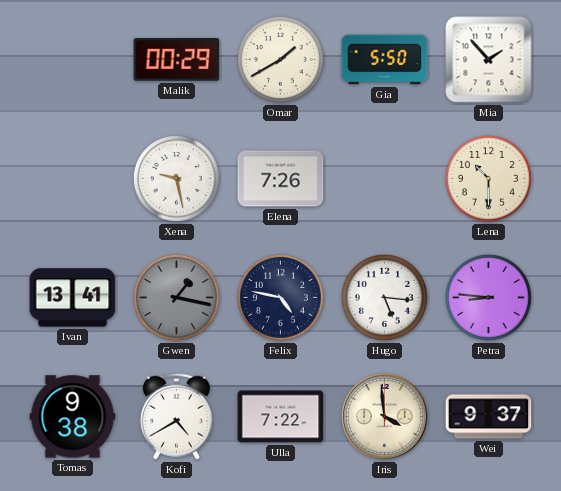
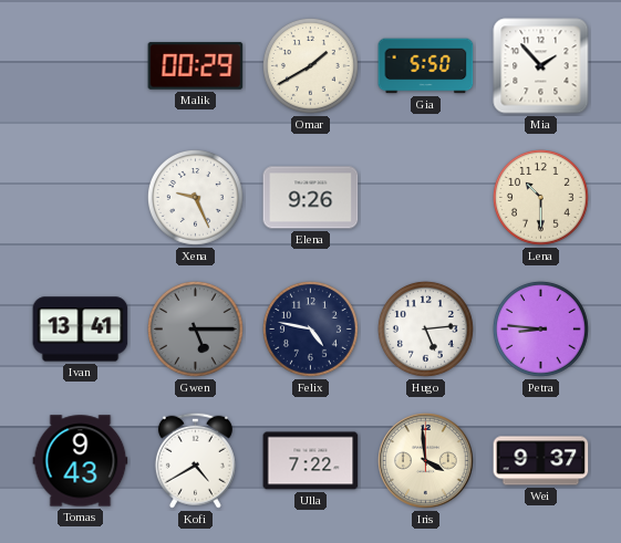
Xena: 9:28 -> 9:26 (195, 197)
Elena: 7:26 -> 9:26 (311, 198)
Gwen: 1:17 -> 5:15 (195, 328)
Hugo: 5:16 -> 5:14 (425, 328)
Tomas: 9:38 -> 9:43 (81, 461)
